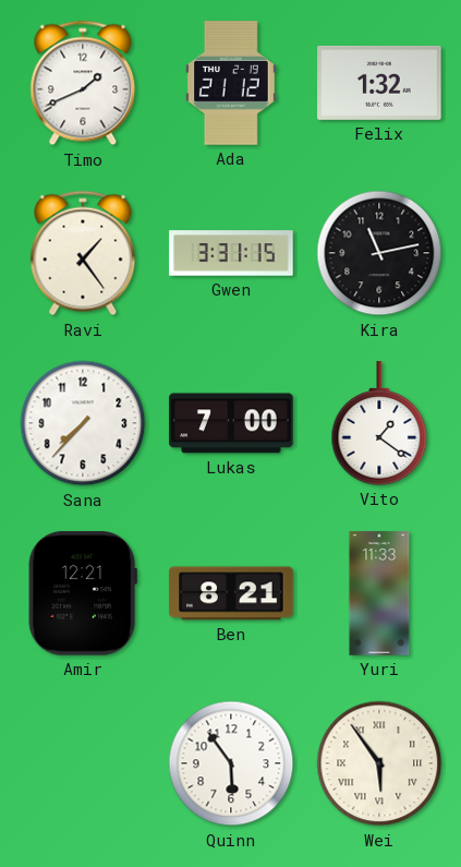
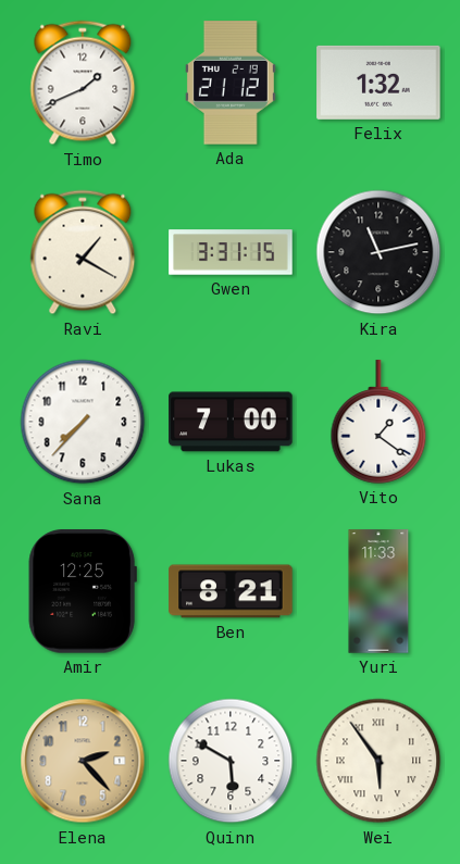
Ravi: 1:24 -> 1:20 (83, 252)
Amir: 12:21 -> 12:25 (83, 591)
Elena: none -> 2:23 (83, 761)
Quinn: 5:54 -> 5:50 (231, 761)
